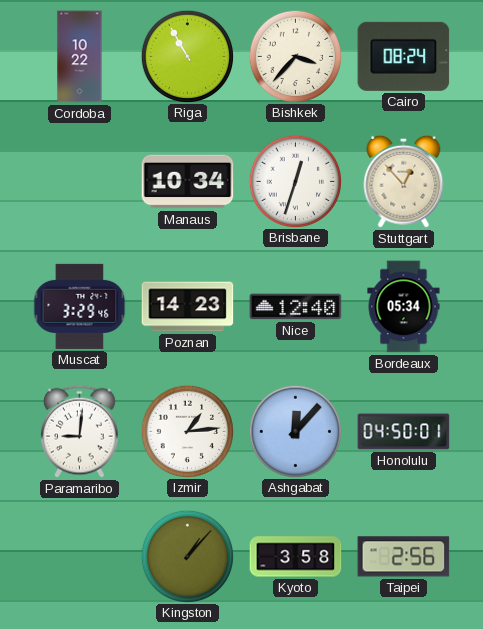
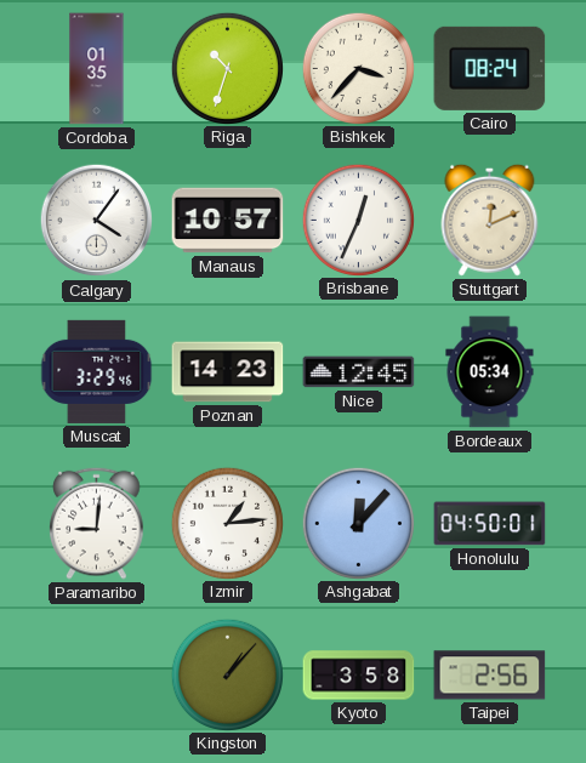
Cordoba: 10:22 -> 01:35 (97, 69)
Riga: 10:55 -> 10:33 (227, 68)
Calgary: none -> 4:06 (97, 221)
Manaus: 10:34 -> 10:57 (228, 221)
Brisbane: 12:33 -> 12:34 (358, 220)
Stuttgart: 12:53 -> 12:11 (490, 220)
Nice: 12:40 -> 12:45 (359, 372)
